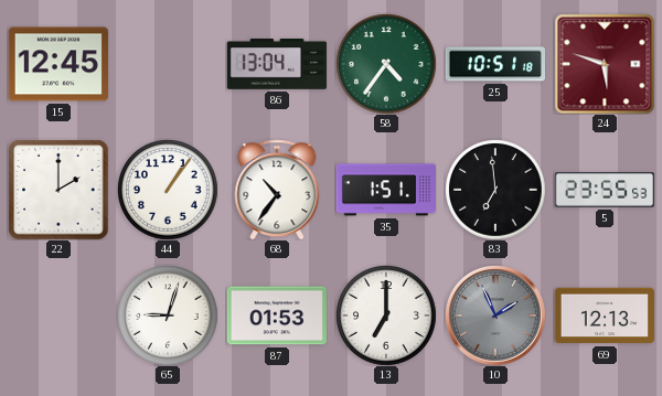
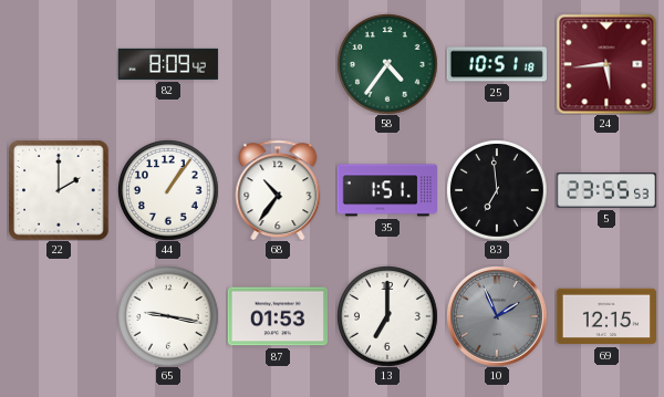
15: 12:45 -> none (58, 64)
82: none -> 8:09 (168, 64)
86: 13:04 -> none (277, 64)
24: 5:48 -> 5:44 (606, 64)
65: 9:03 -> 9:17 (168, 316)
69: 12:13 -> 12:15 (605, 316)
